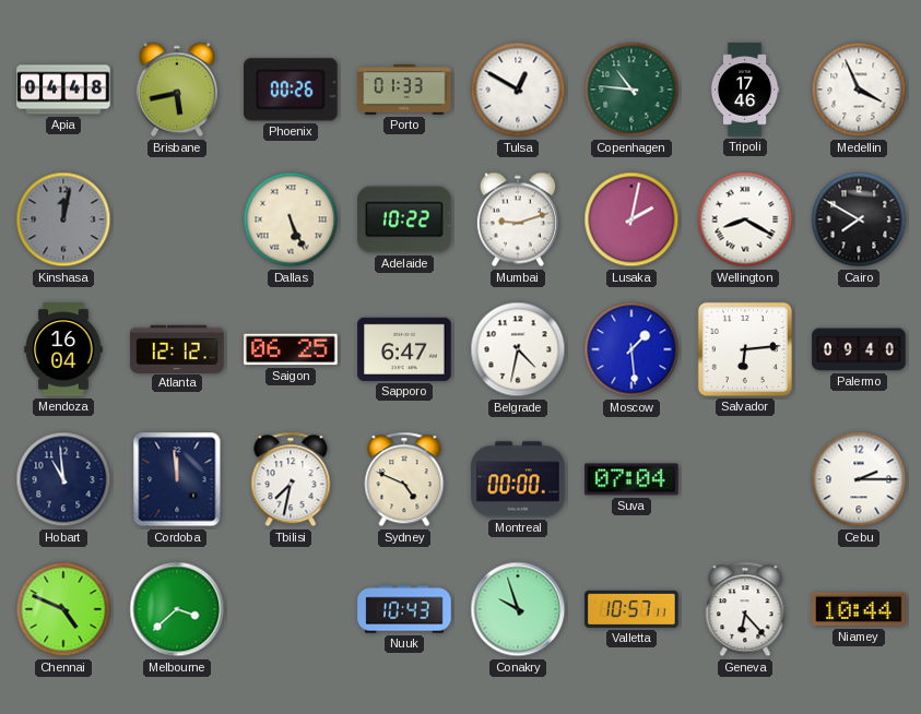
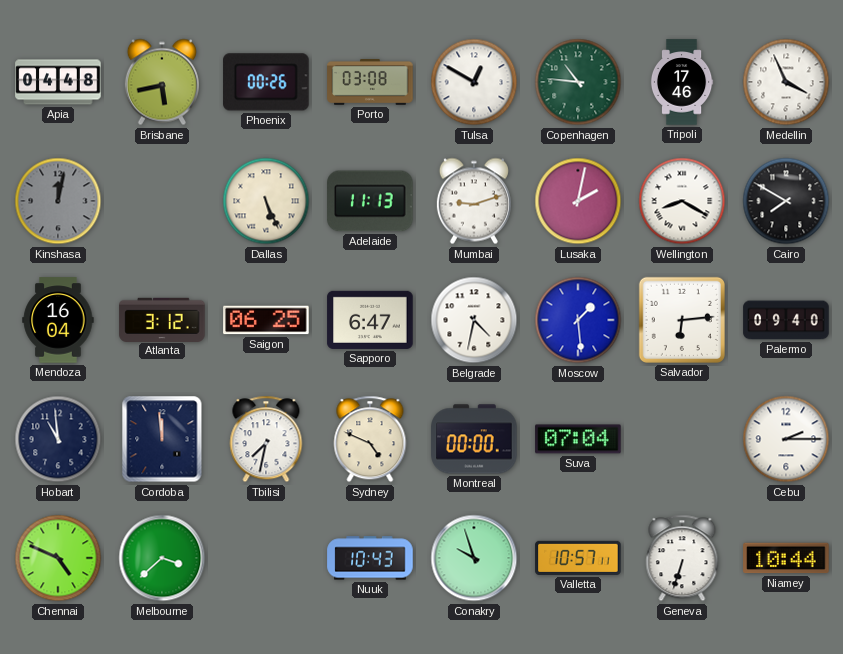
Porto: 01:33 -> 03:08 (370, 82)
Adelaide: 10:22 -> 11:13 (370, 201)
Atlanta: 12:12 -> 3:12 (162, 319)
Geneva: 6:23 -> 6:33 (682, 558)
